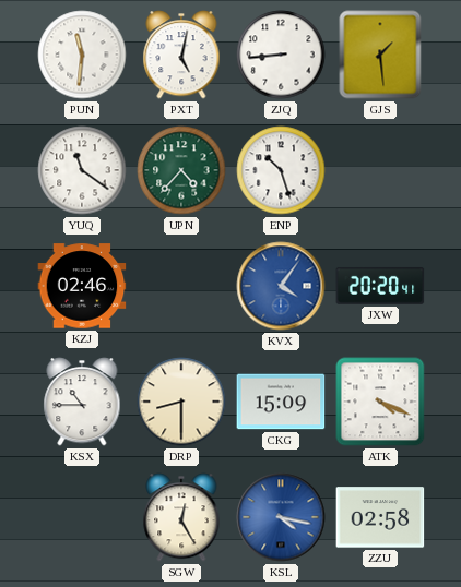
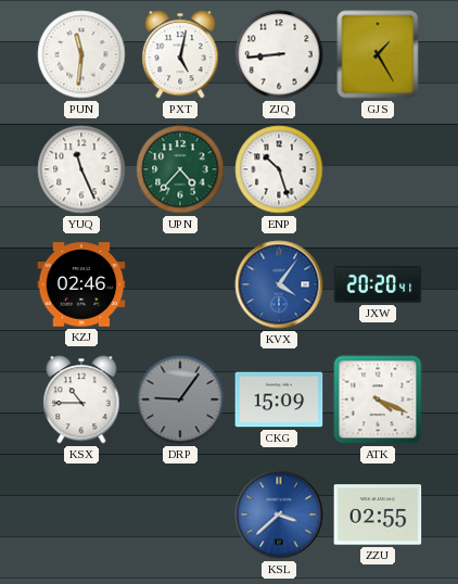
GJS: 1:29 -> 1:25 (378, 54)
YUQ: 11:21 -> 11:26 (81, 169)
DRP: 8:30 -> 9:06 (180, 399)
DRP dial: cream -> grey (180, 399)
SGW: 12:25 -> none (181, 517)
KSL: 4:17 -> 3:38 (279, 515)
ZZU: 02:58 -> 02:55 (378, 515)
